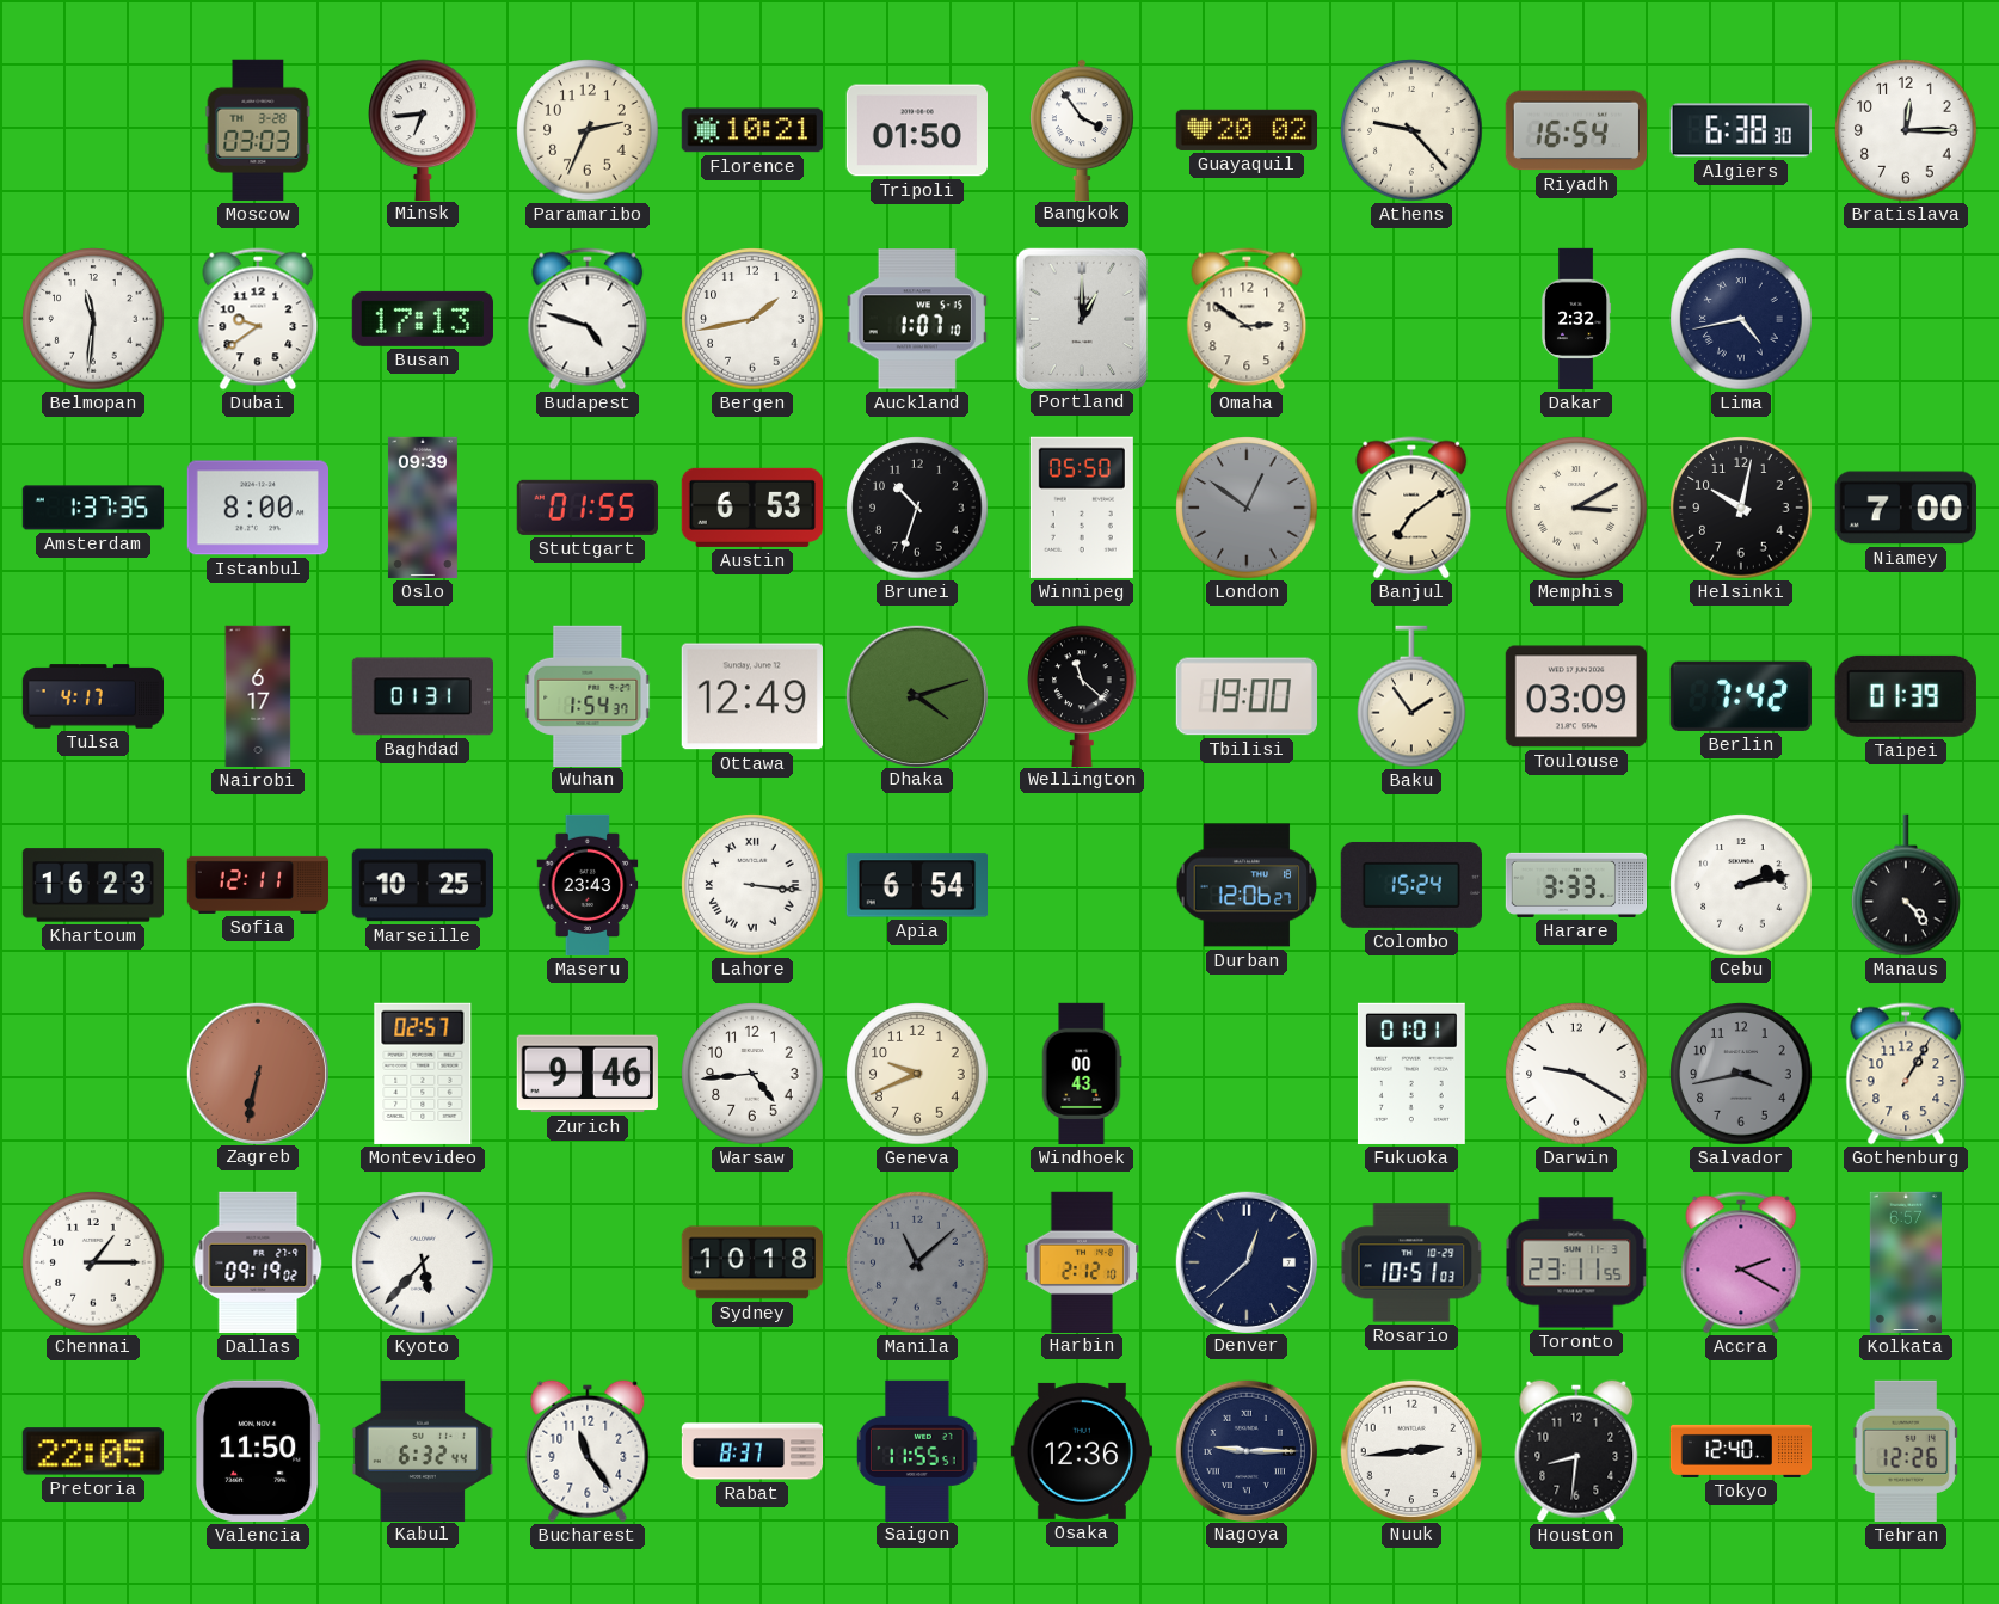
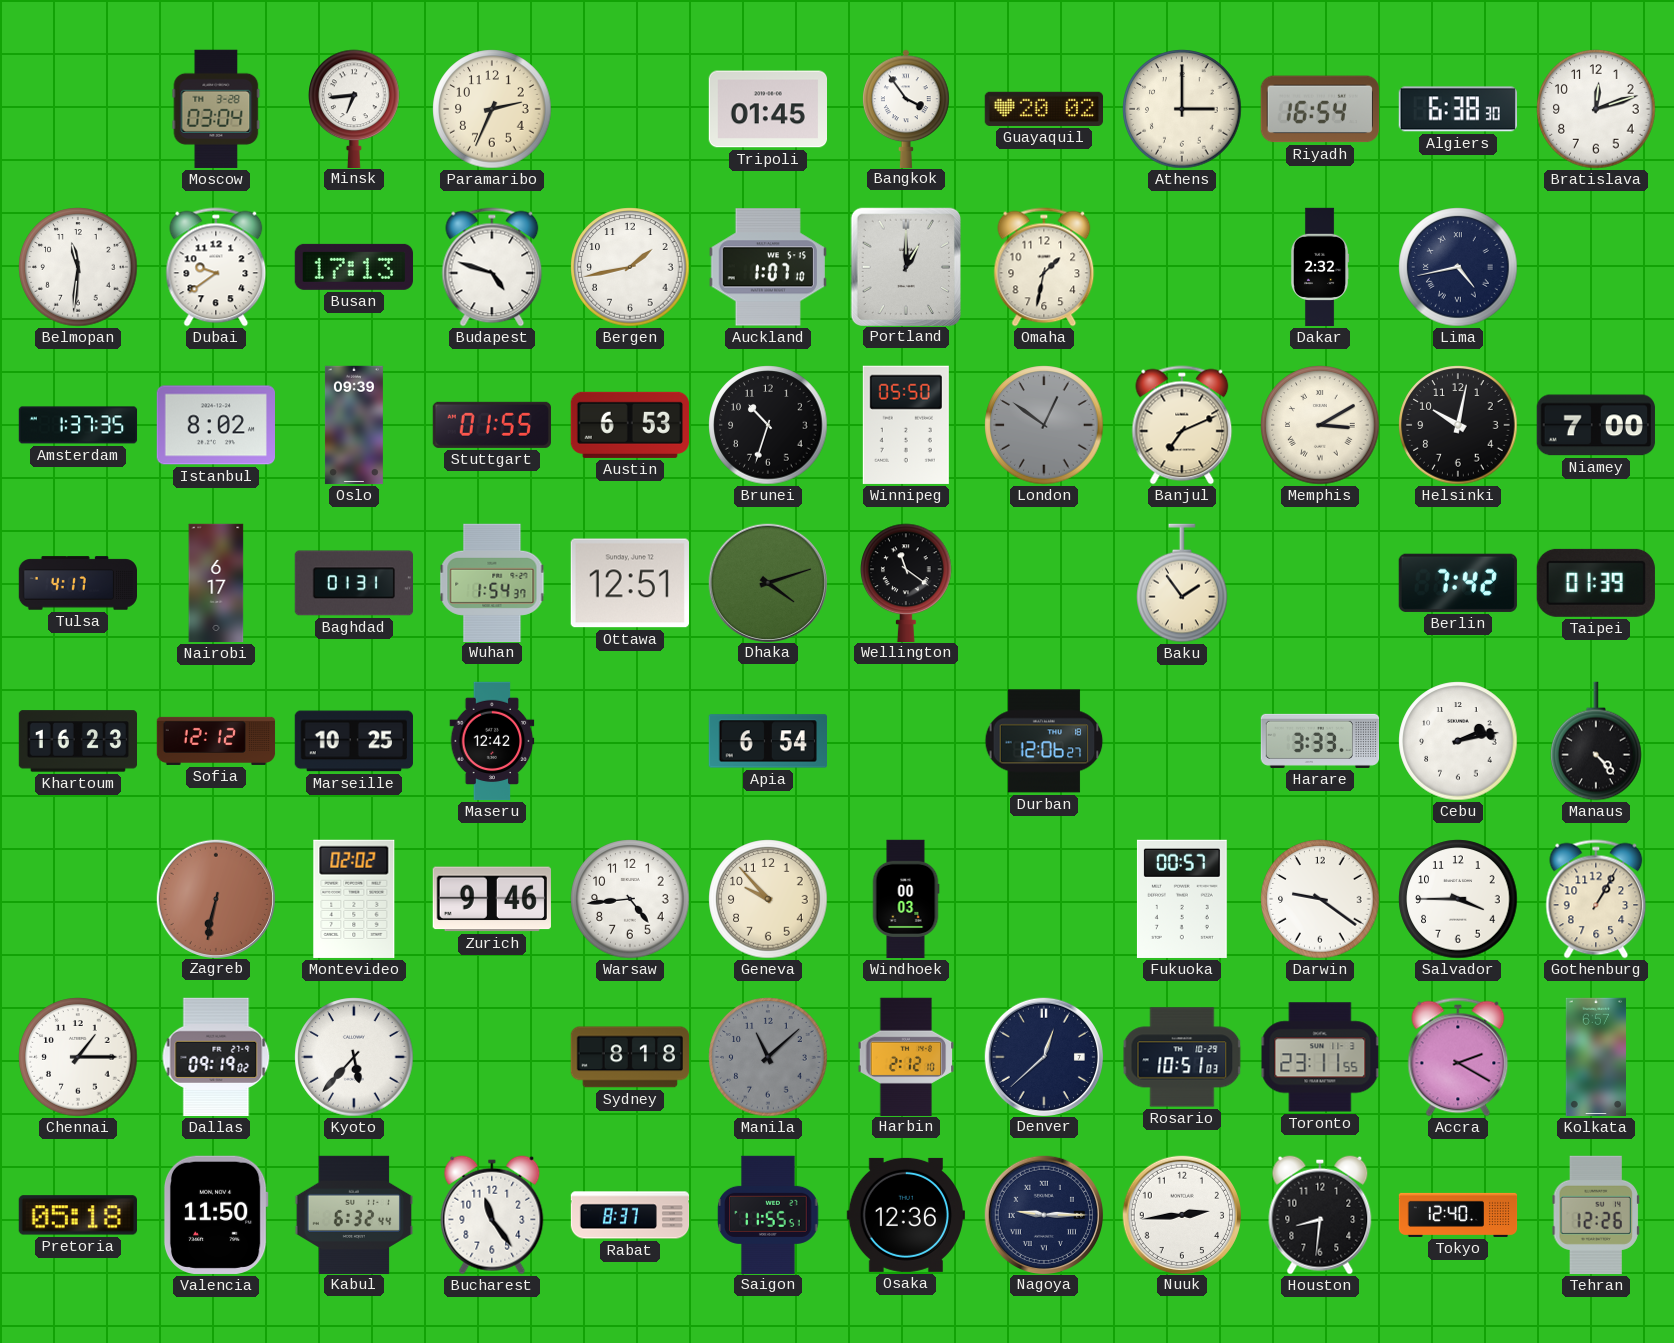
Moscow: 03:03 -> 03:04 (216, 109)
Florence: 10:21 -> none (752, 130)
Tripoli: 01:50 -> 01:45 (767, 109)
Athens: 9:23 -> 3:00 (1182, 109)
Bratislava: 12:15 -> 12:12 (1596, 109)
Omaha: 2:51 -> 1:32 (1044, 267)
Istanbul: 8:00 -> 8:02 (215, 425)
Banjul: 7:09 -> 7:11 (1182, 425)
Ottawa: 12:49 -> 12:51 (630, 583)
Wellington: 11:22 -> 11:21 (906, 582)
Tbilisi: 19:00 -> none (1247, 696)
Toulouse: 03:09 -> none (1575, 696)
Sofia: 12:11 -> 12:12 (216, 741)
Maseru: 23:43 -> 12:42 (492, 741)
Lahore: 3:16 -> none (752, 885)
Colombo: 15:24 -> none (1411, 885)
Montevideo: 02:57 -> 02:02 (354, 899)
Geneva: 9:41 -> 9:53 (768, 899)
Windhoek: 00:43 -> 00:03 (906, 899)
Fukuoka: 01:01 -> 00:57 (1182, 899)
Darwin: 9:20 -> 9:21 (1320, 899)
Salvador: 3:43 -> 3:45 (1458, 899)
Salvador dial: grey -> white (1458, 899)
Sydney: 10:18 -> 8:18 (629, 1057)
Pretoria: 22:05 -> 05:18 (78, 1215)
